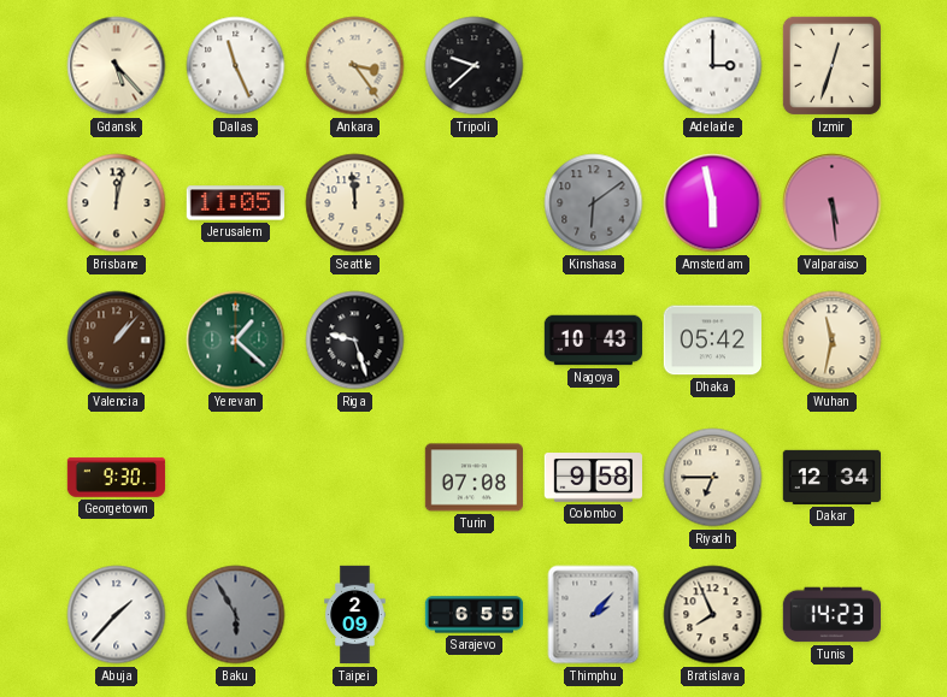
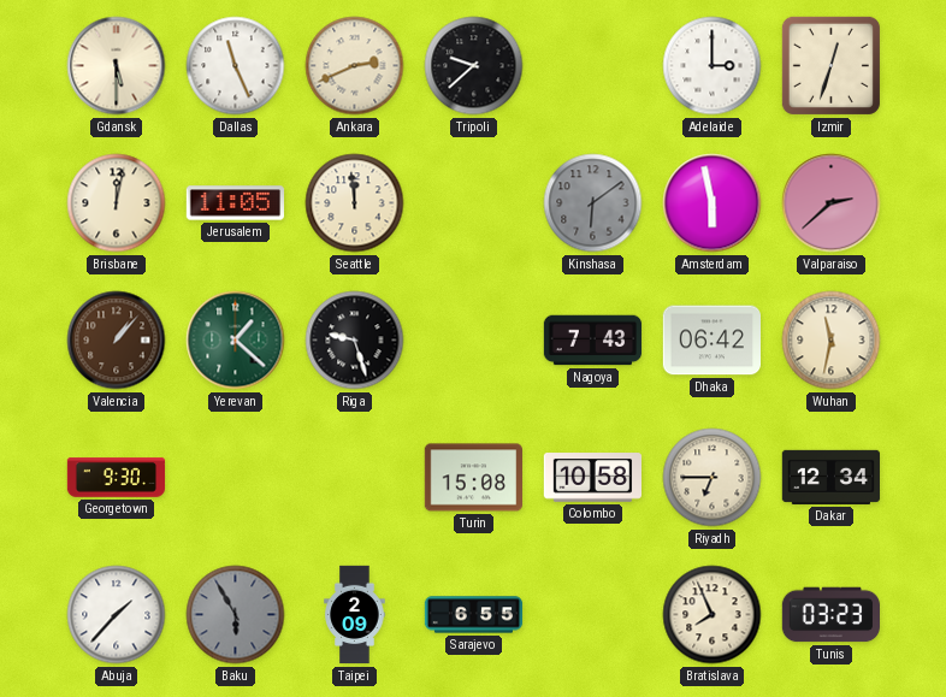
Gdansk: 5:23 -> 5:30 (117, 66)
Ankara: 3:24 -> 2:41 (355, 66)
Valparaiso: 5:29 -> 2:38 (832, 203)
Nagoya: 10:43 -> 7:43 (593, 341)
Dhaka: 05:42 -> 06:42 (711, 341)
Turin: 07:08 -> 15:08 (473, 478)
Colombo: 9:58 -> 10:58 (592, 478)
Thimphu: 2:07 -> none (594, 615)
Tunis: 14:23 -> 03:23 (830, 615)
